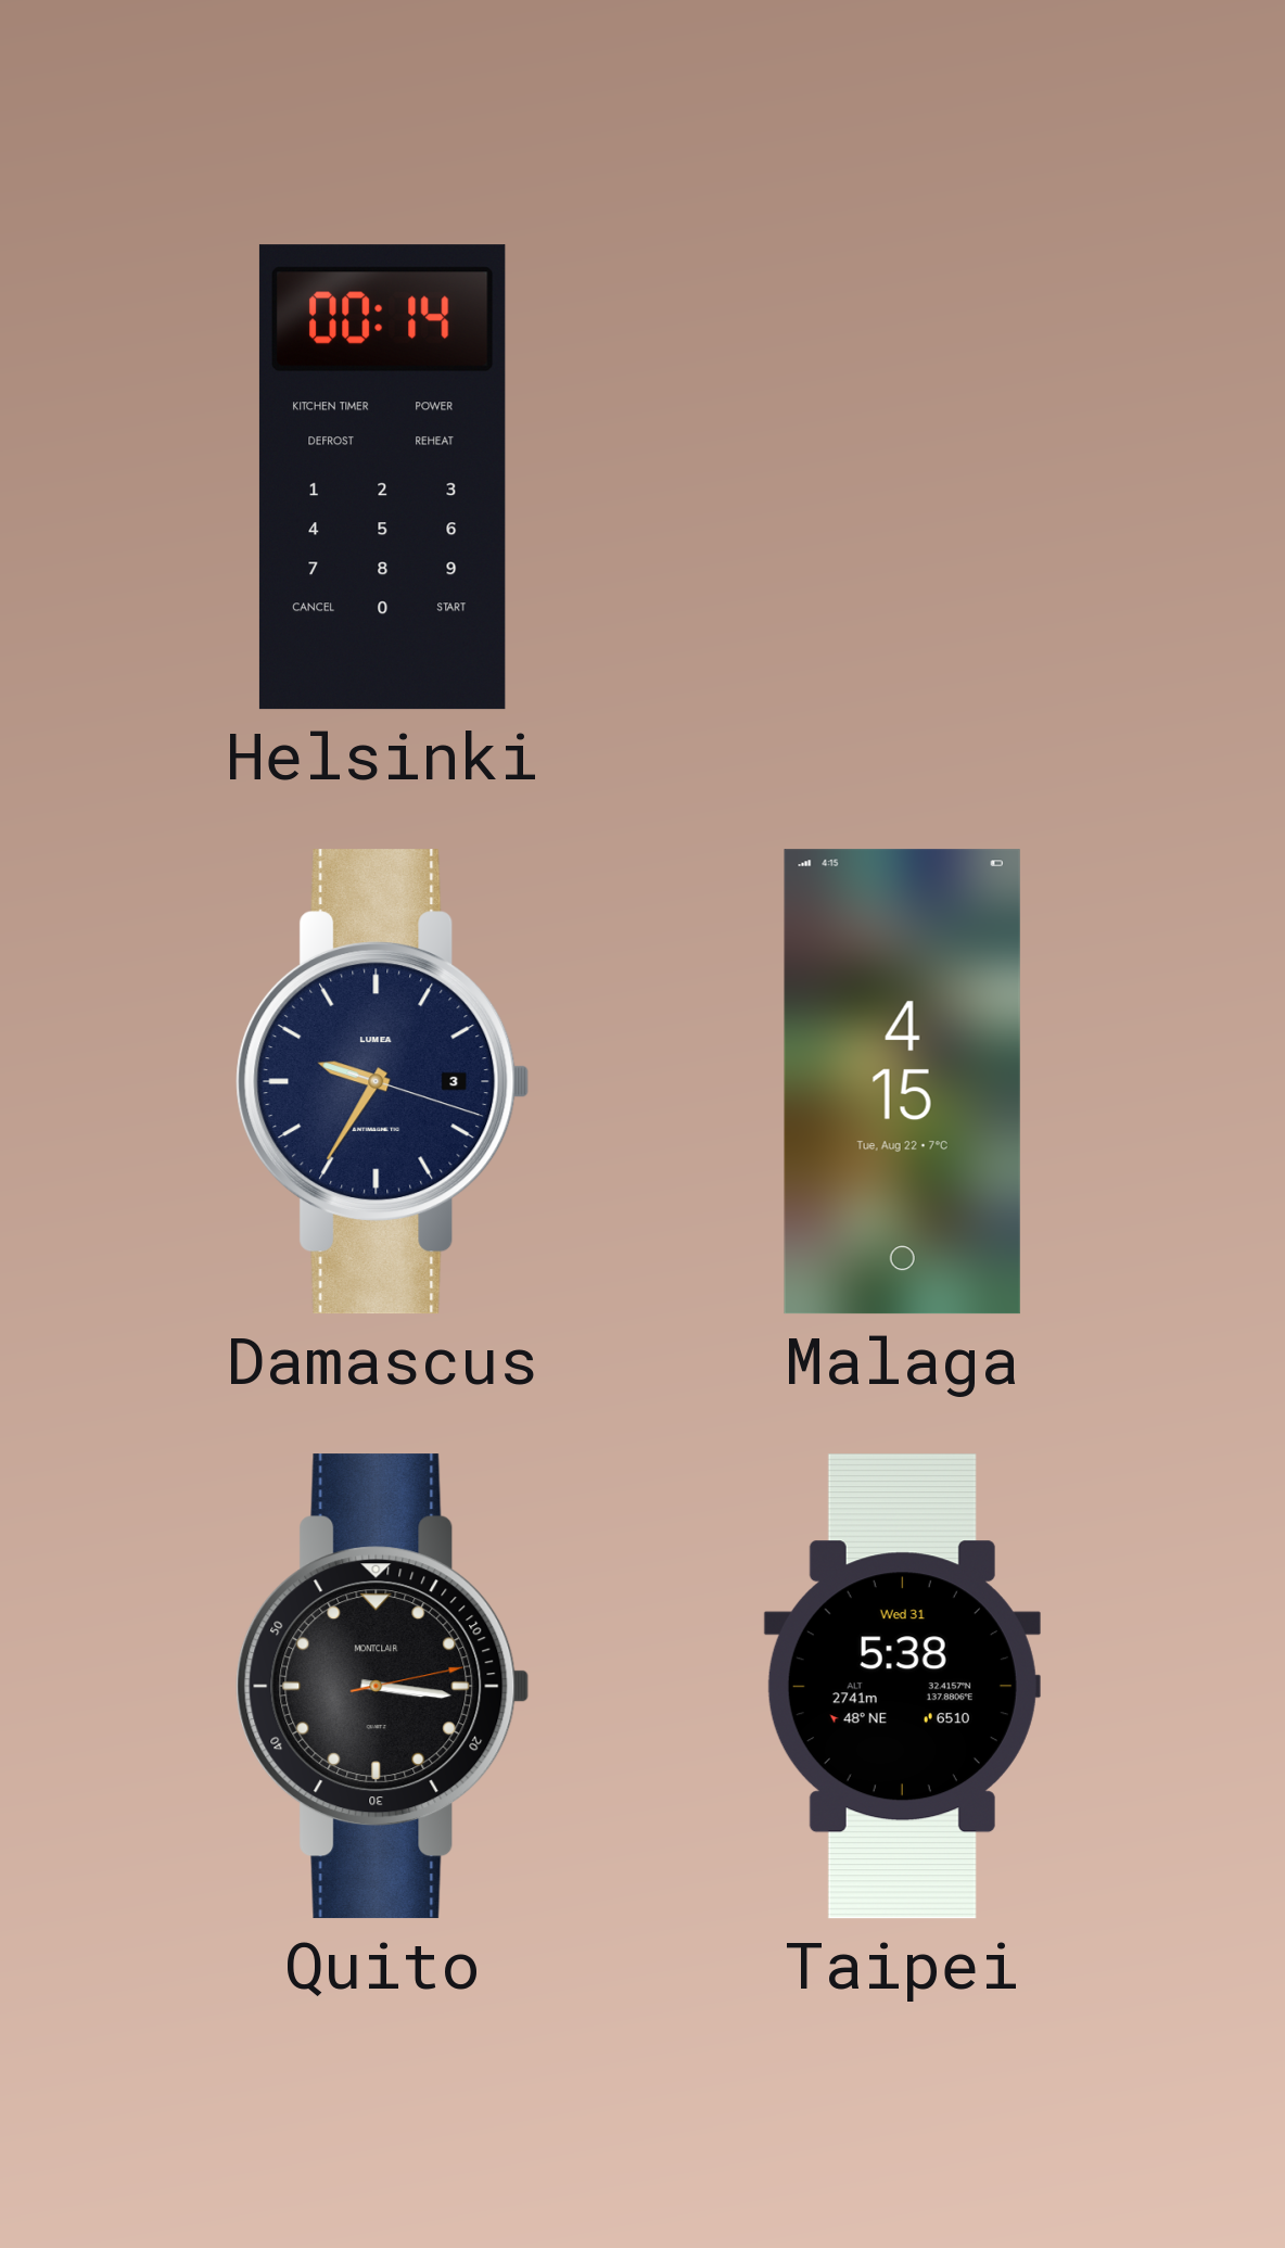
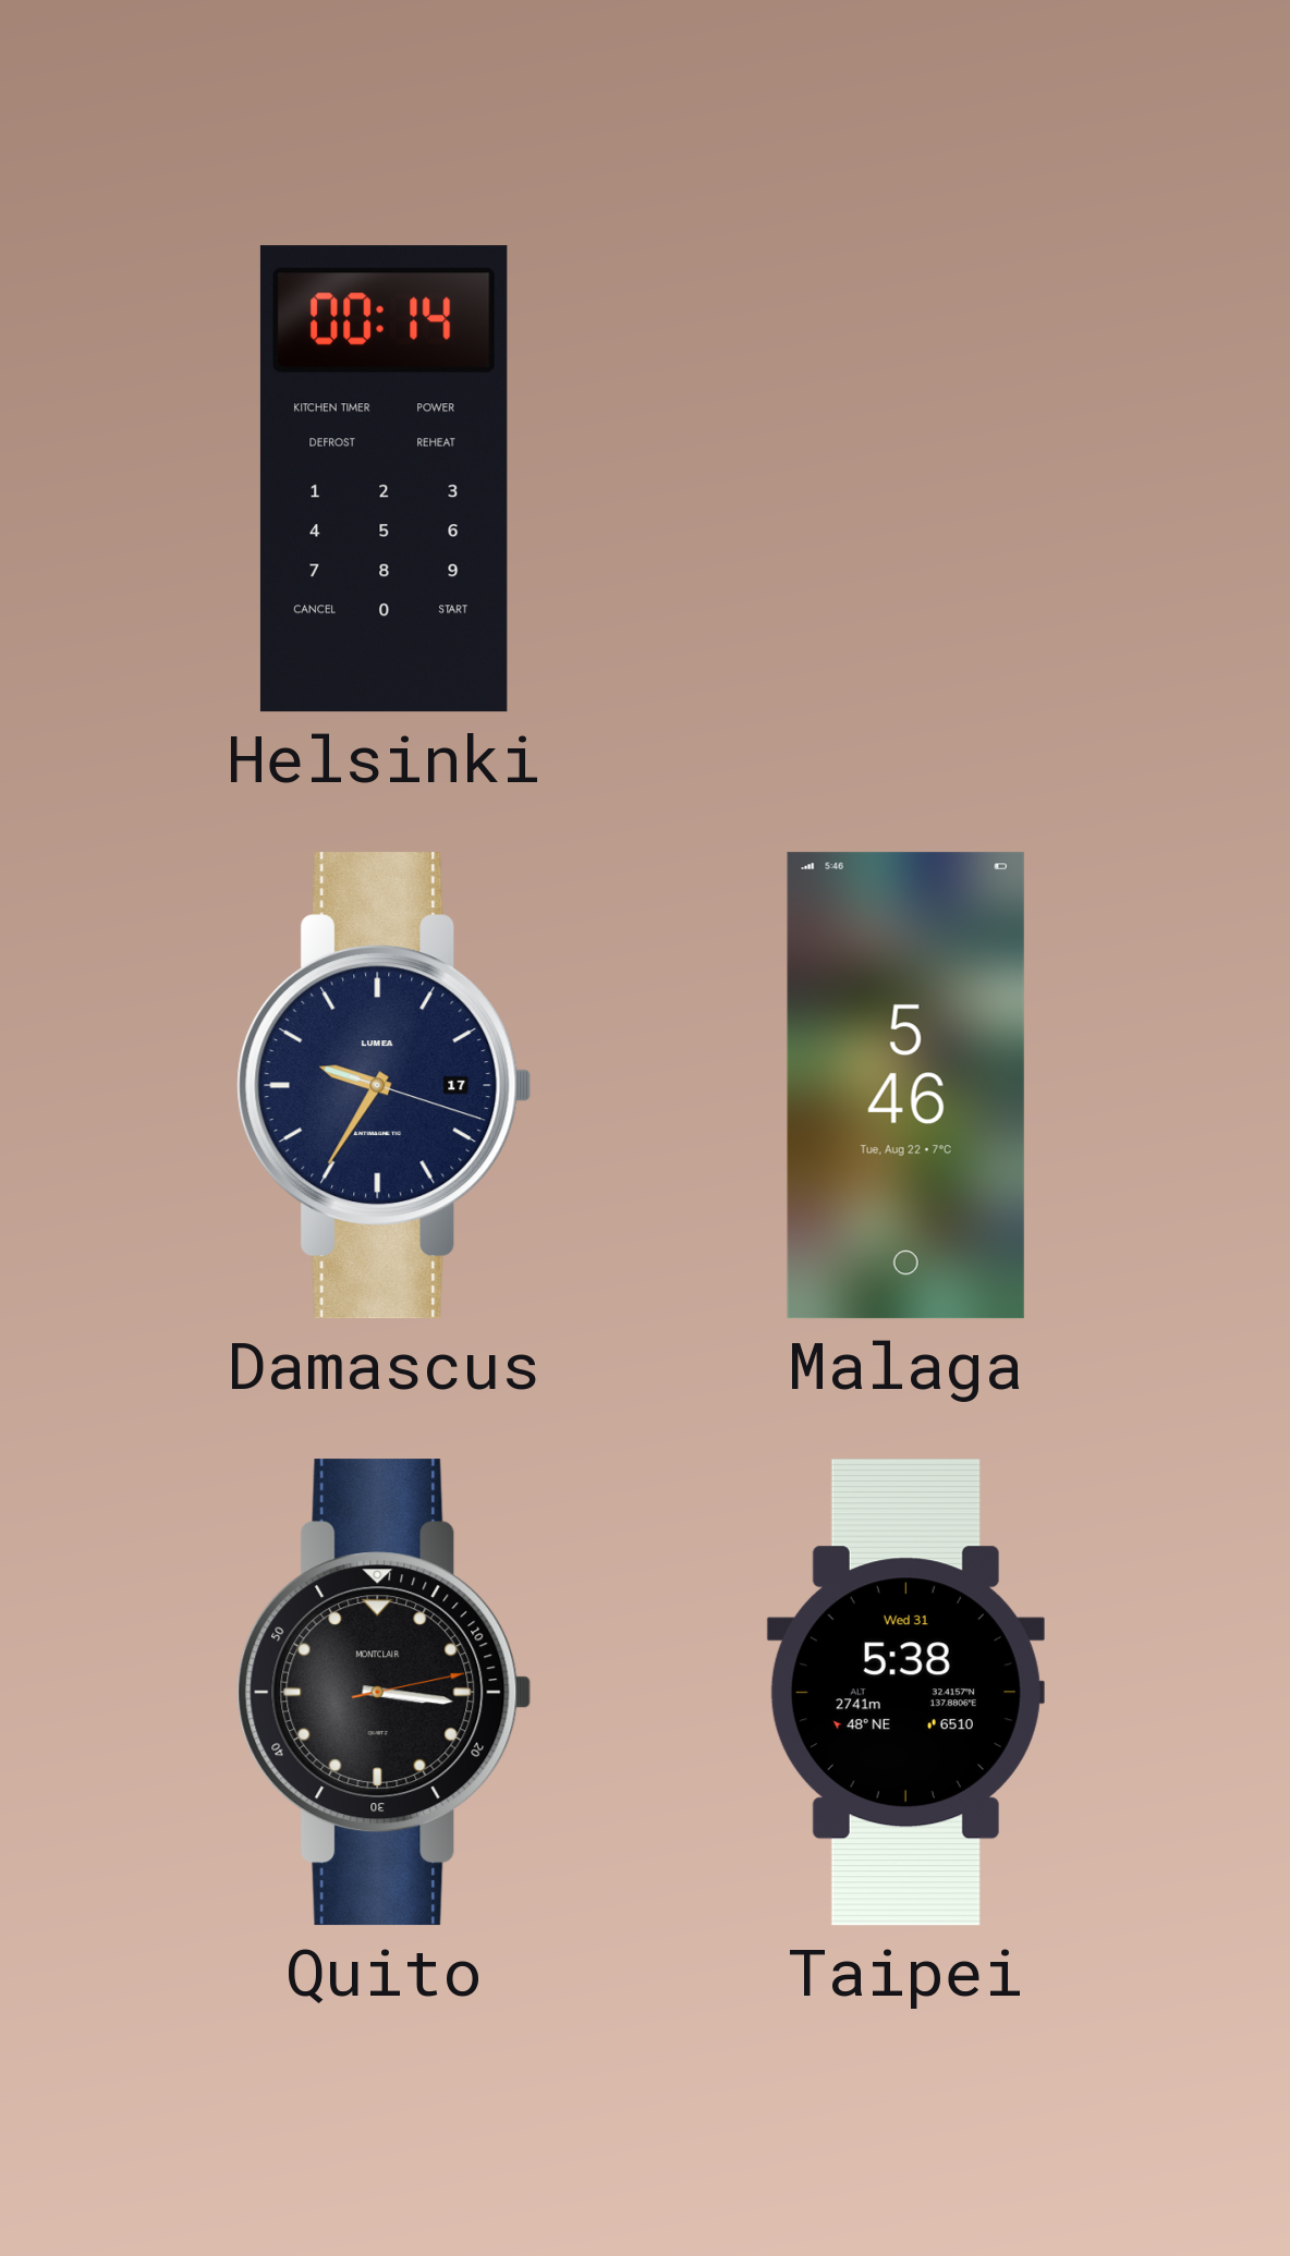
Damascus date: 3 -> 17 (385, 1086)
Malaga: 4:15 -> 5:46 (905, 1086)
